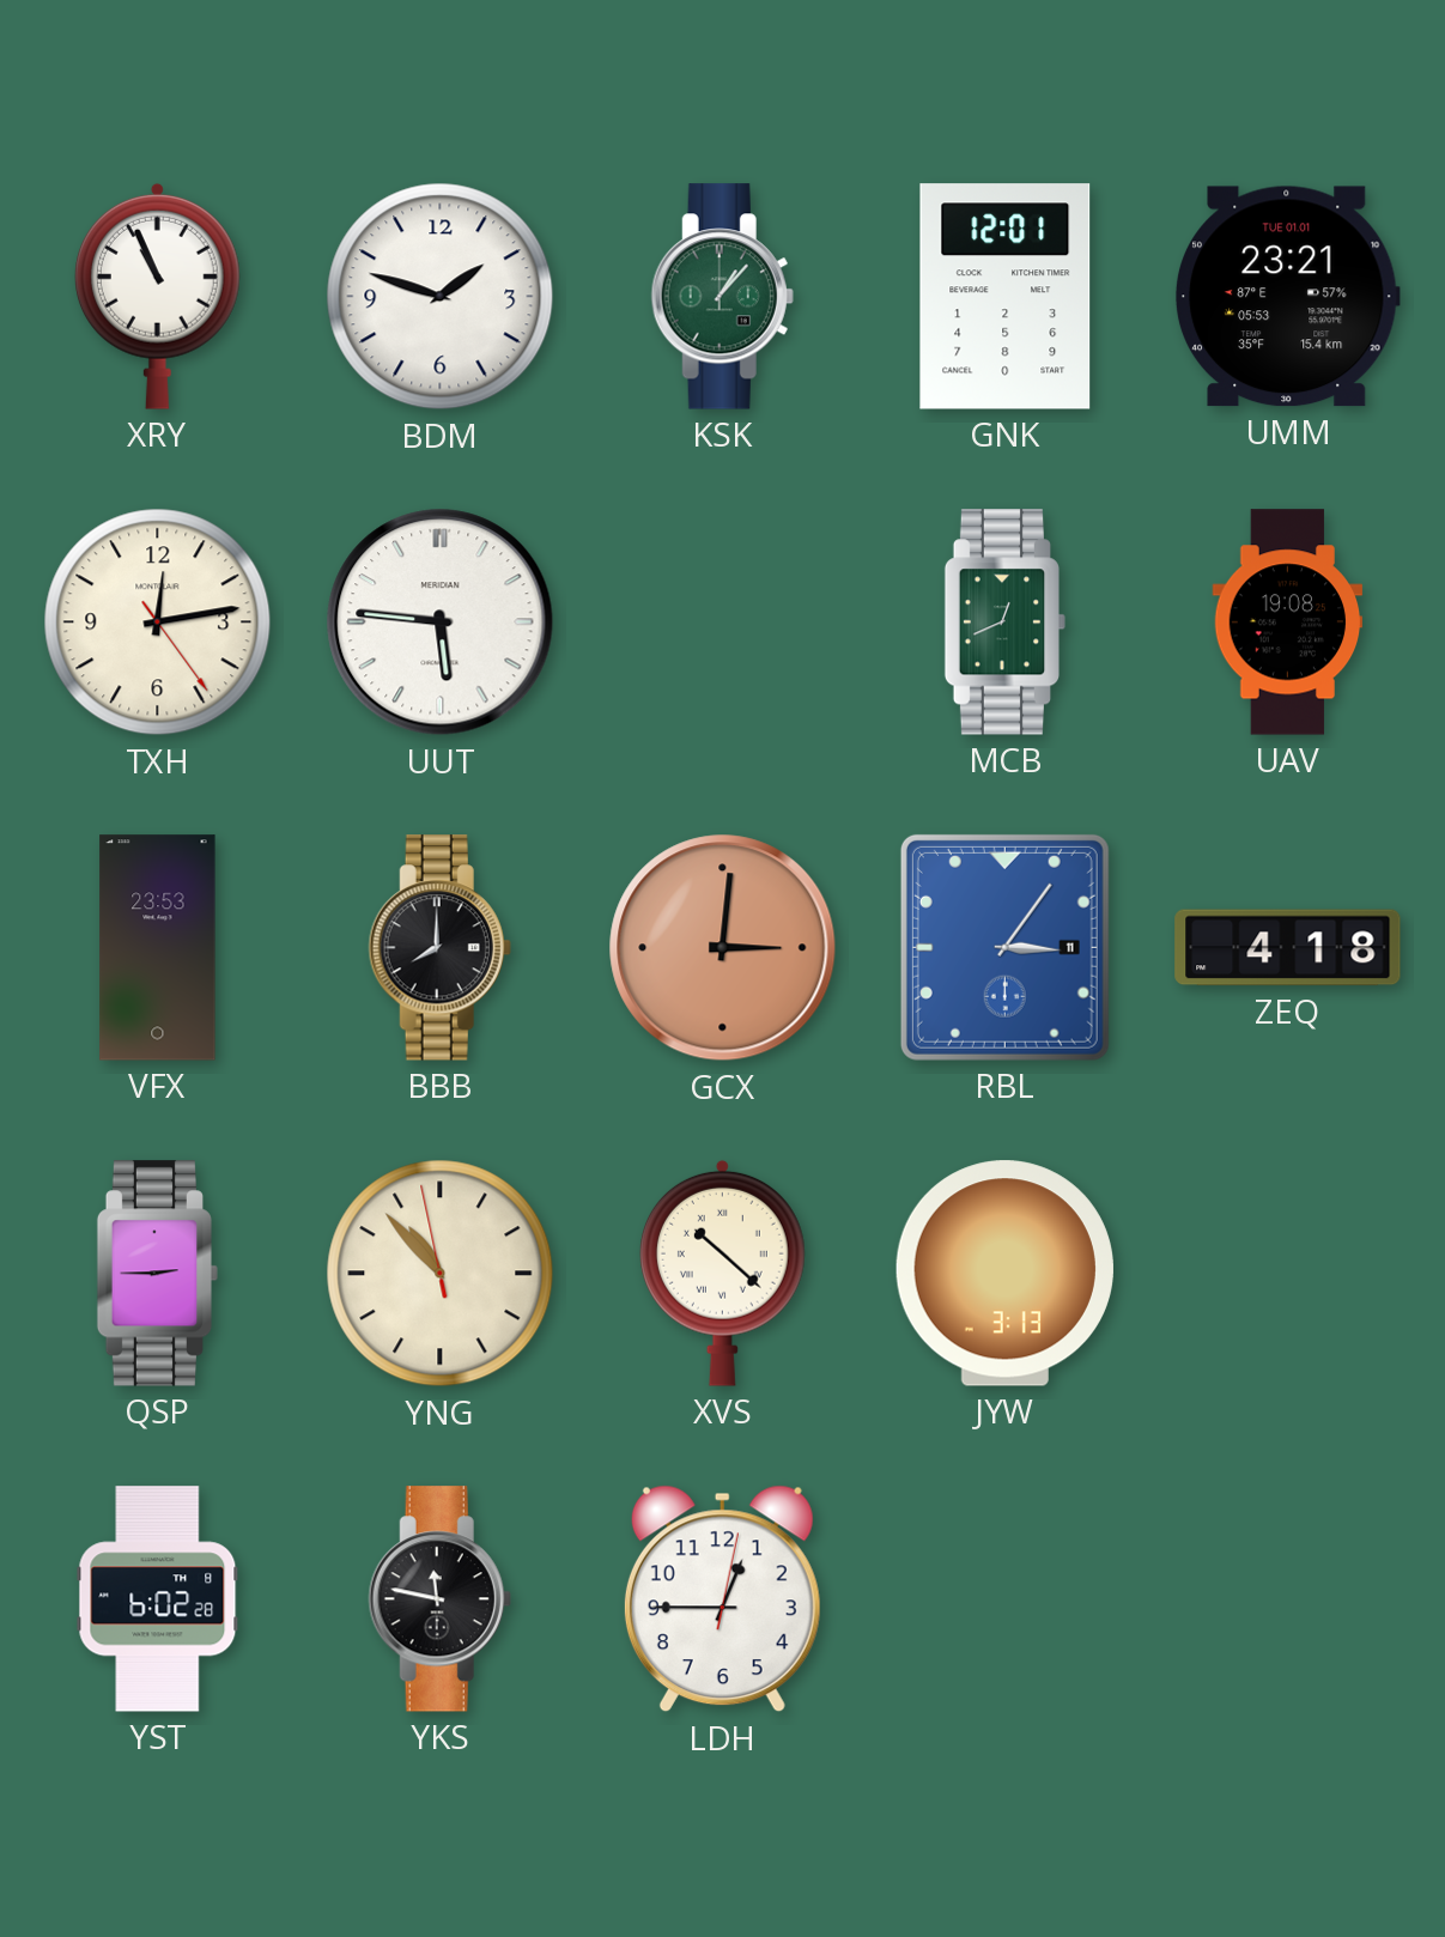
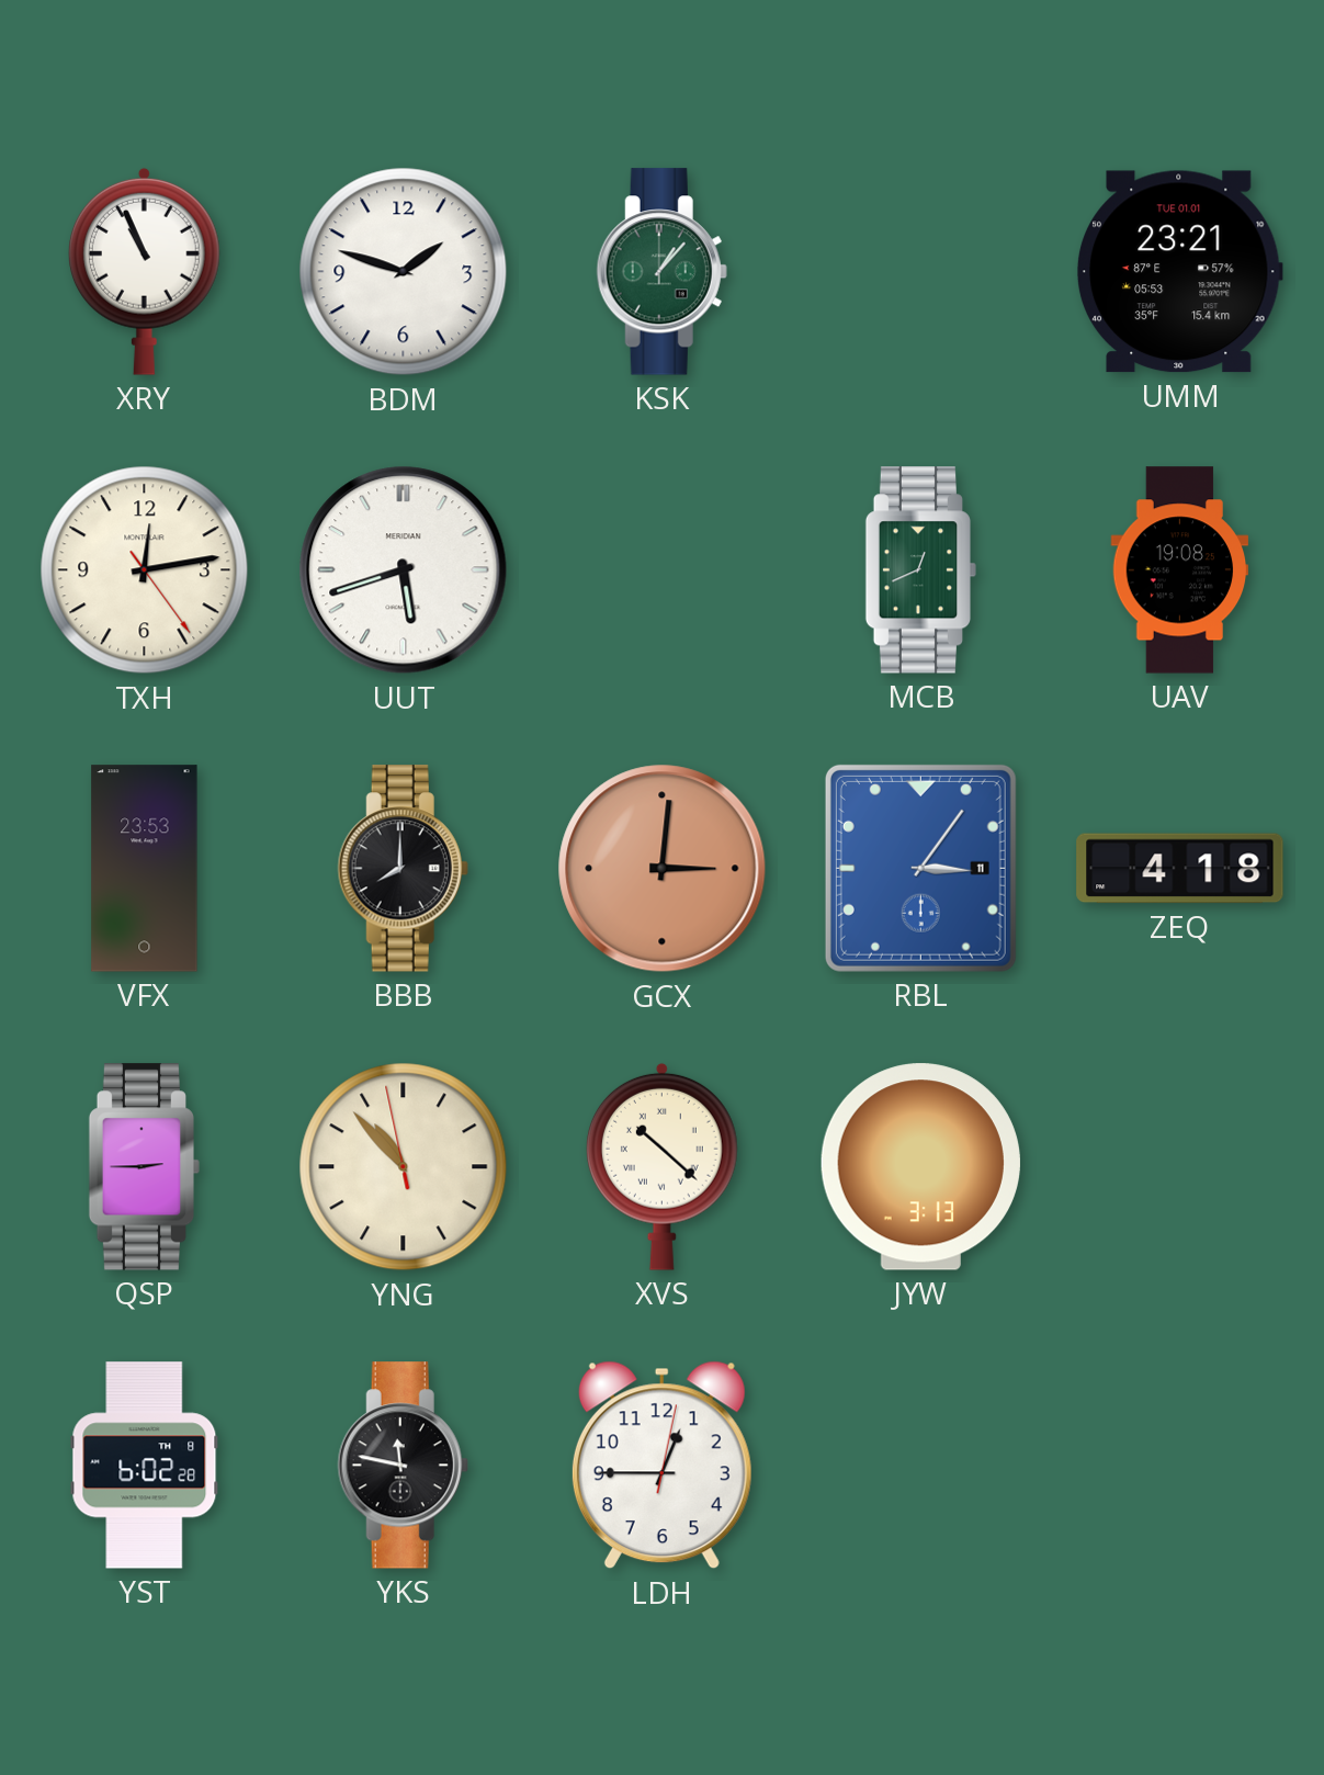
GNK: 12:01 -> none (1006, 297)
UUT: 5:46 -> 5:42 (404, 570)
